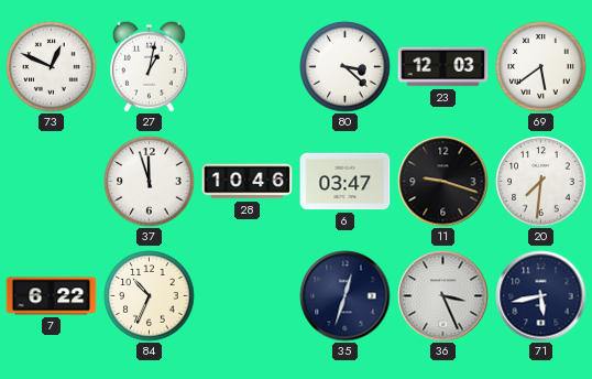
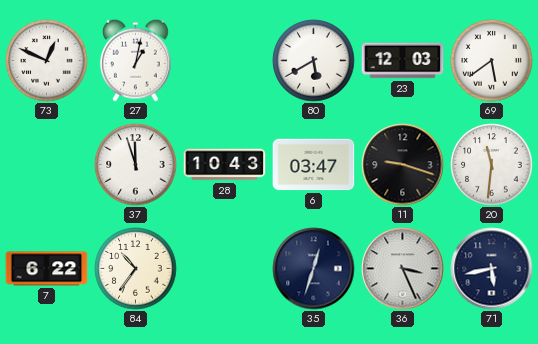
80: 3:22 -> 5:40 (314, 61)
28: 10:46 -> 10:43 (225, 165)
20: 7:31 -> 11:31 (492, 165)
84: 10:34 -> 10:36 (136, 269)
